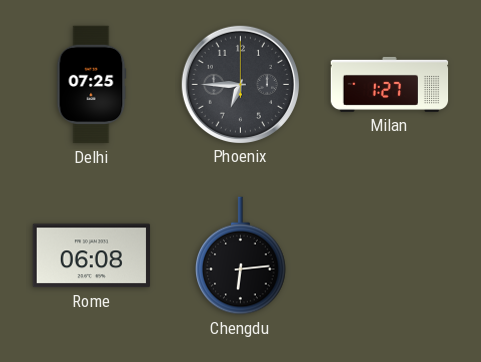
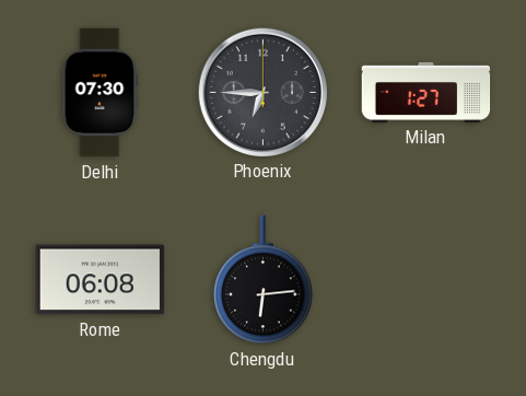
Delhi: 07:25 -> 07:30 (101, 93)
